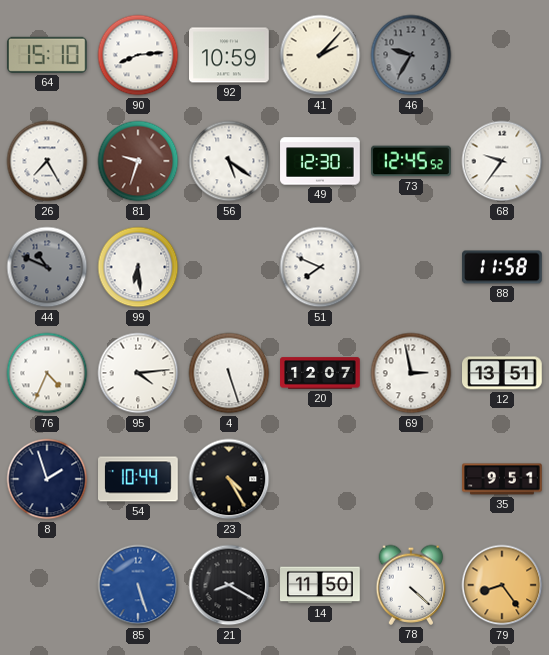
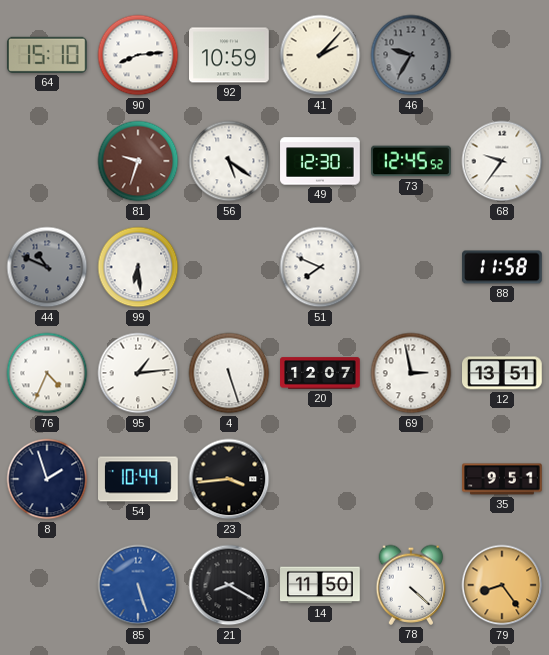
26: 7:25 -> none (47, 161)
95: 4:14 -> 1:14 (138, 373)
23: 4:25 -> 3:44 (229, 479)
